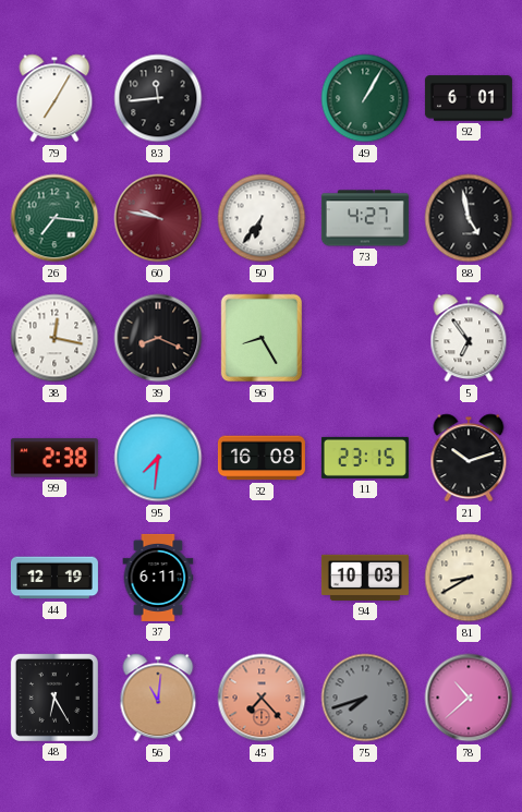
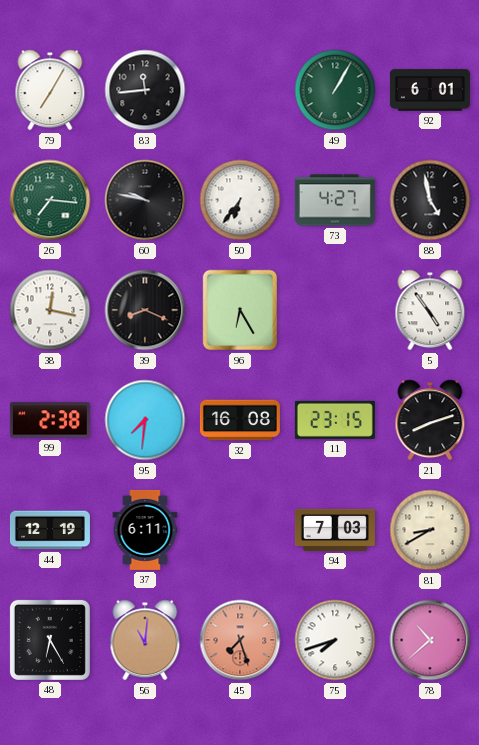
60 dial: burgundy -> black (145, 200)
96: 8:25 -> 6:25 (240, 310)
5: 6:54 -> 4:54 (430, 310)
21: 10:12 -> 8:12 (430, 420)
94: 10:03 -> 7:03 (335, 530)
45: 7:23 -> 7:27 (240, 640)
75 dial: grey -> white (335, 640)
